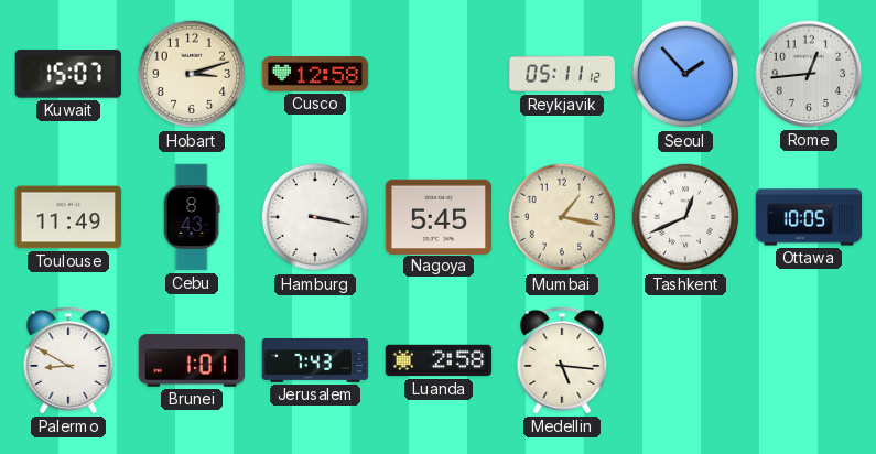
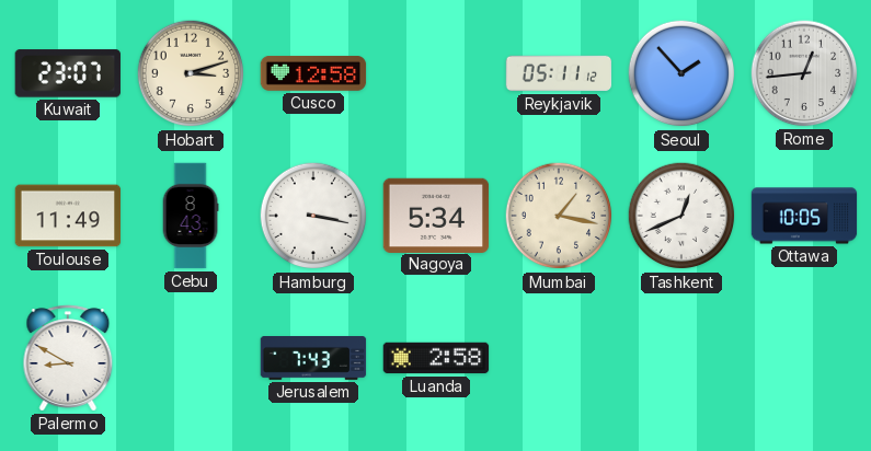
Kuwait: 15:07 -> 23:07 (67, 73)
Nagoya: 5:45 -> 5:34 (436, 215)
Brunei: 1:01 -> none (192, 360)
Medellin: 5:16 -> none (562, 360)
